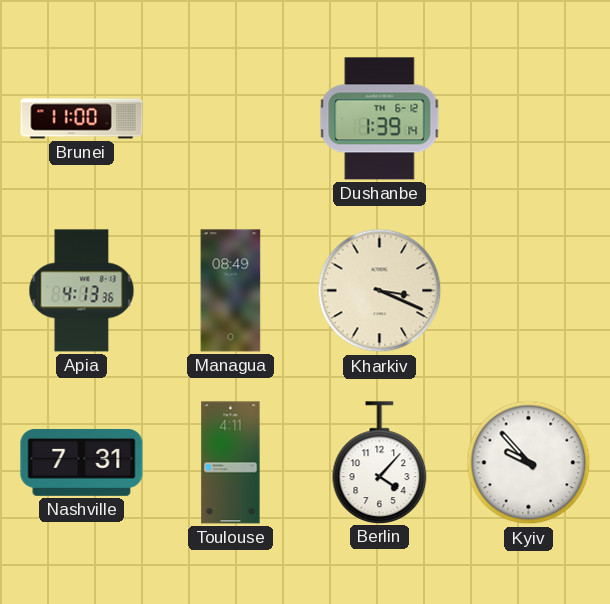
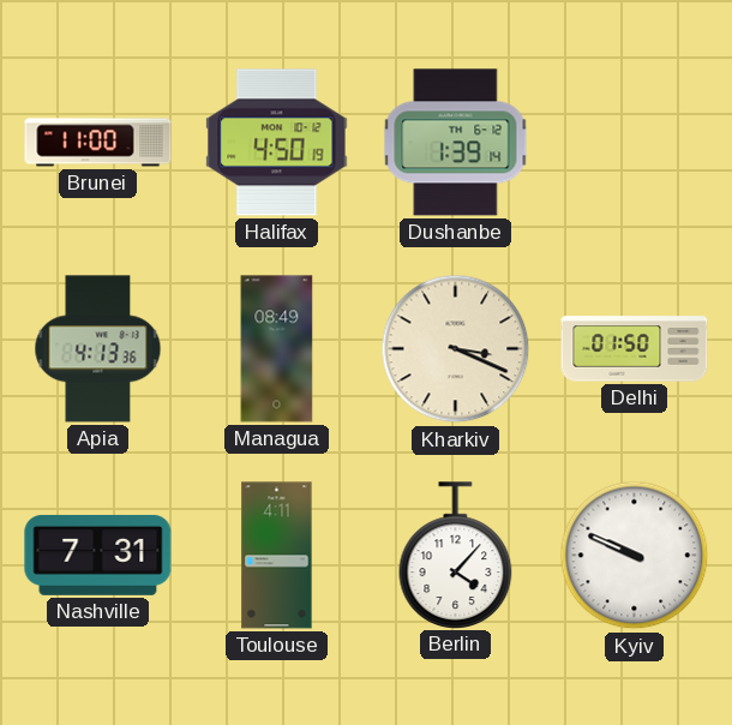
Halifax: none -> 4:50 (277, 143)
Delhi: none -> 01:50 (635, 349)
Kyiv: 9:53 -> 9:49 (635, 556)
